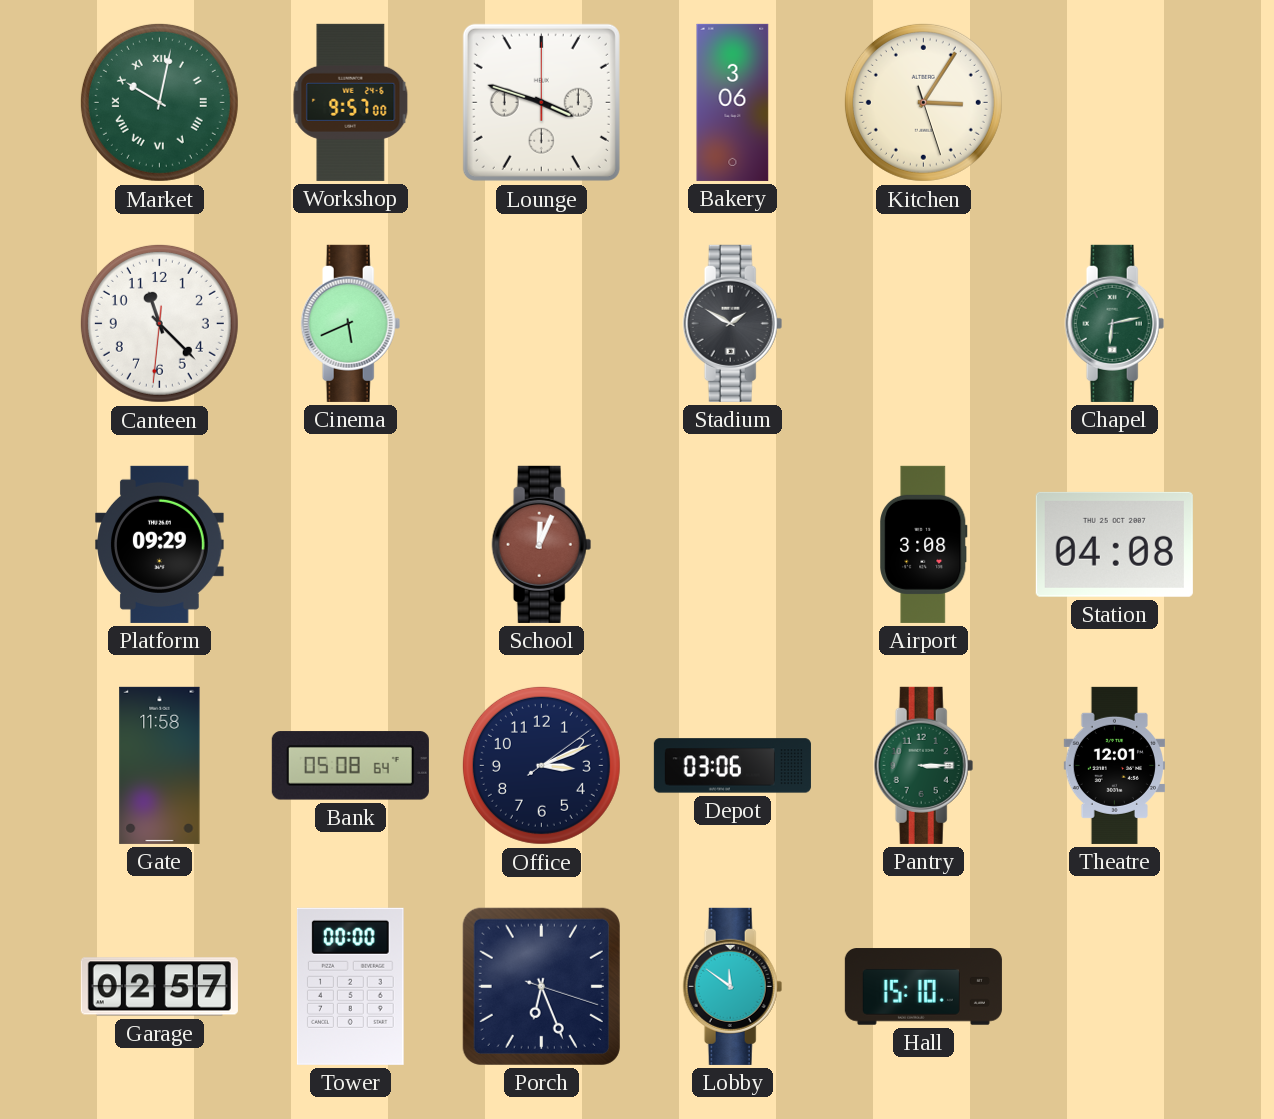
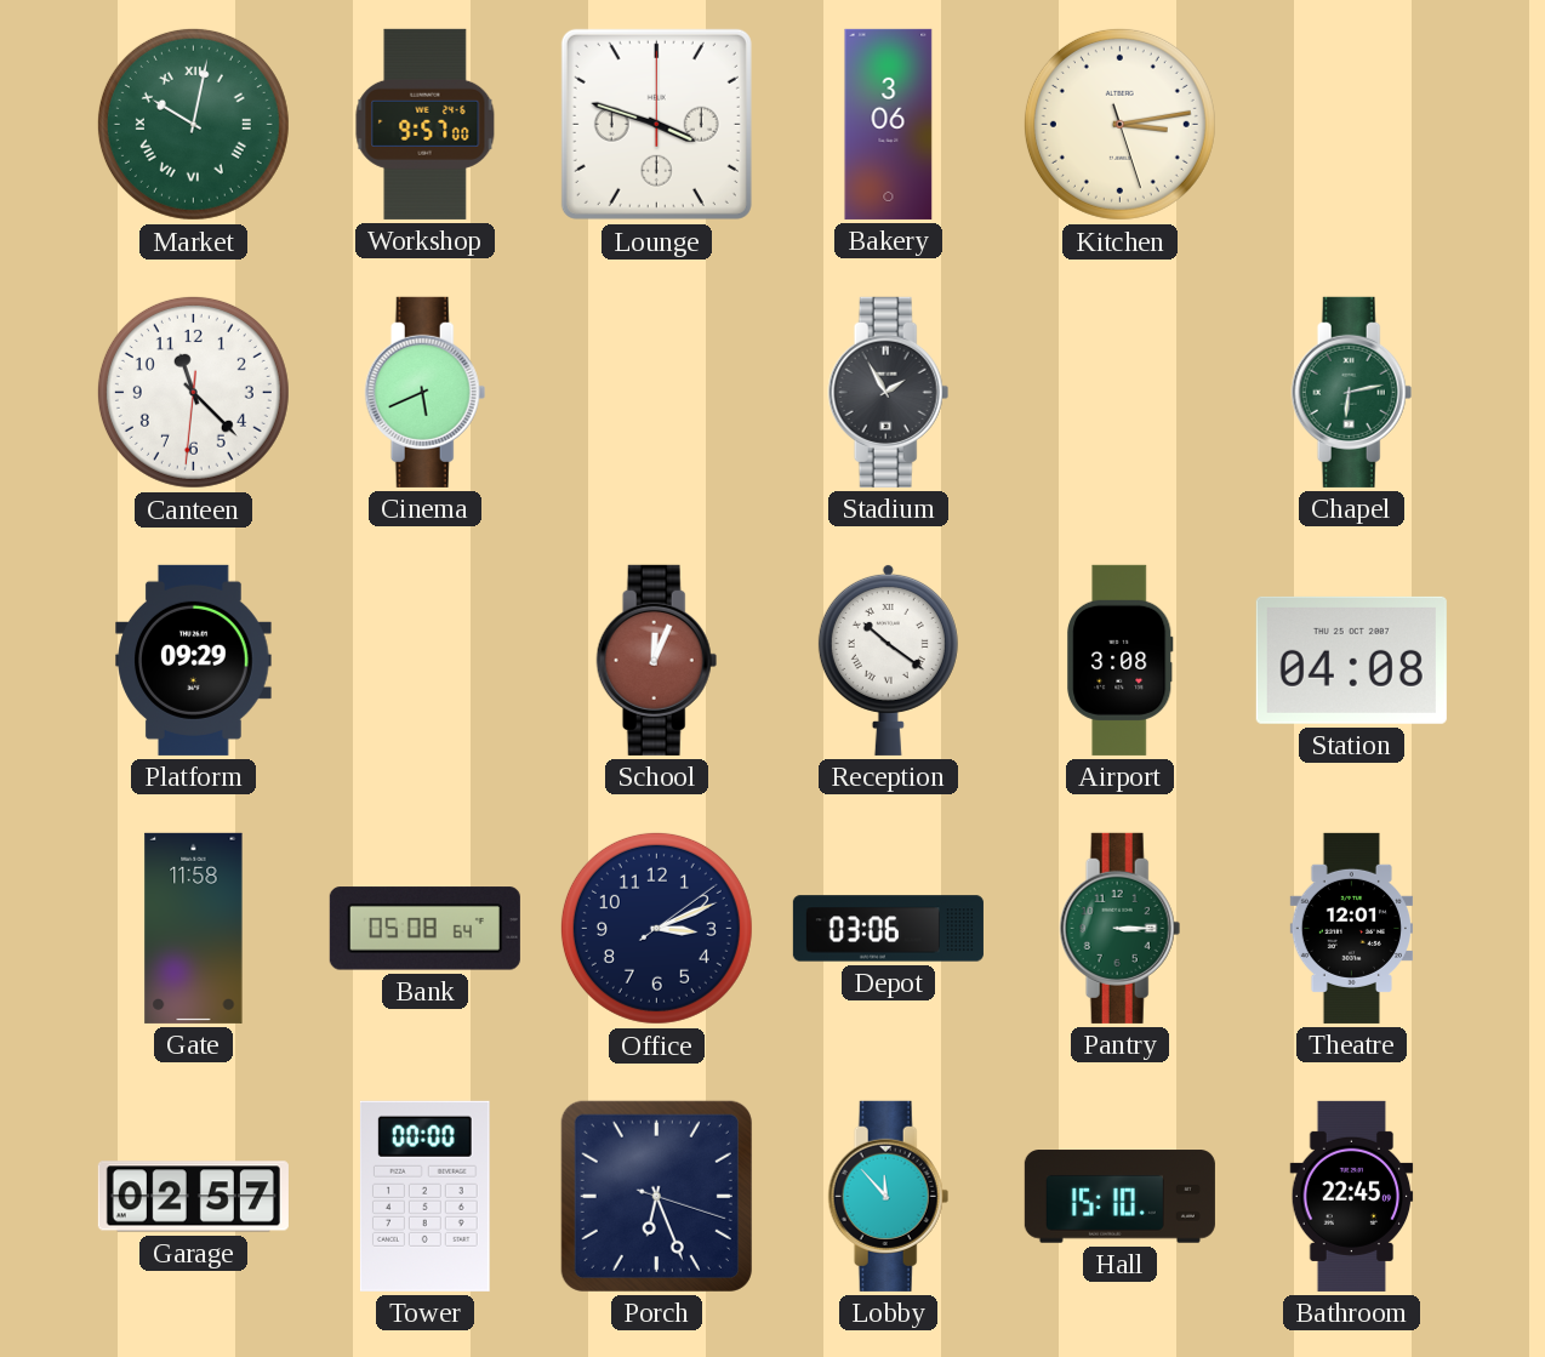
Kitchen: 3:05 -> 3:13 (1119, 124)
Stadium: 1:50 -> 1:55 (889, 392)
Reception: none -> 10:21 (888, 660)
Lobby: 11:51 -> 11:53 (889, 1196)
Bathroom: none -> 22:45 (1352, 1196)
